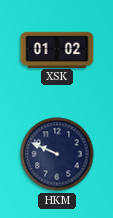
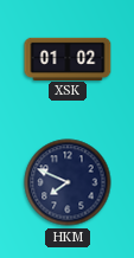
HKM: 9:49 -> 7:49 (68, 182)
